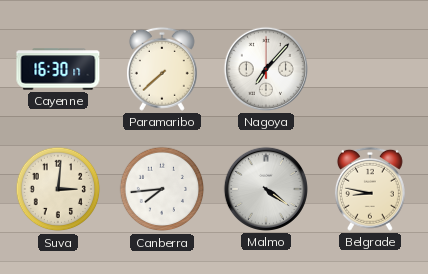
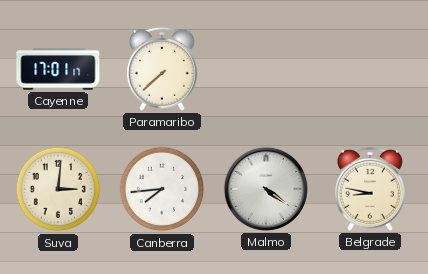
Cayenne: 16:30 -> 17:01 (58, 69)
Nagoya: 7:07 -> none (266, 69)
